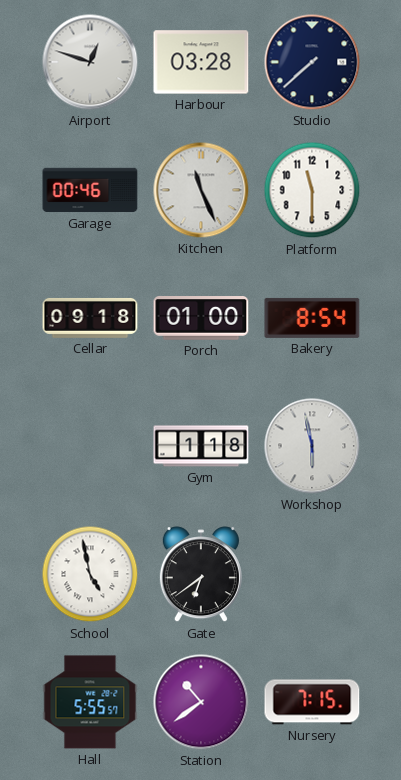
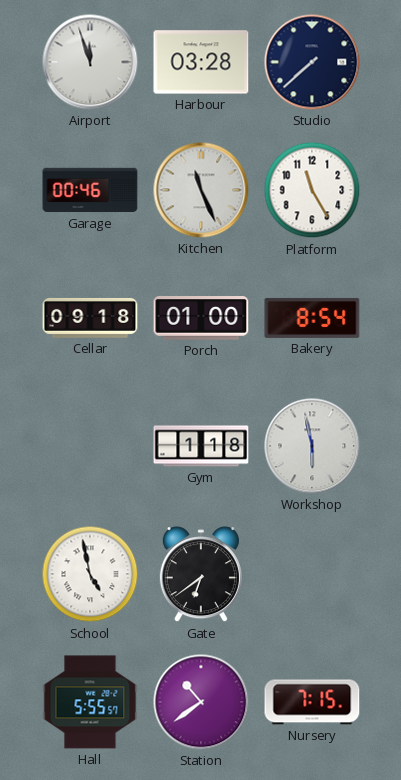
Airport: 12:48 -> 11:57 (90, 62)
Platform: 11:30 -> 11:25 (312, 190)
